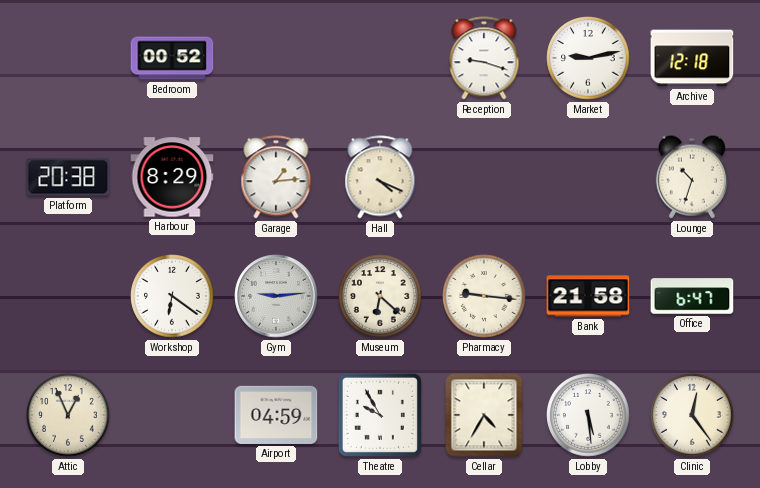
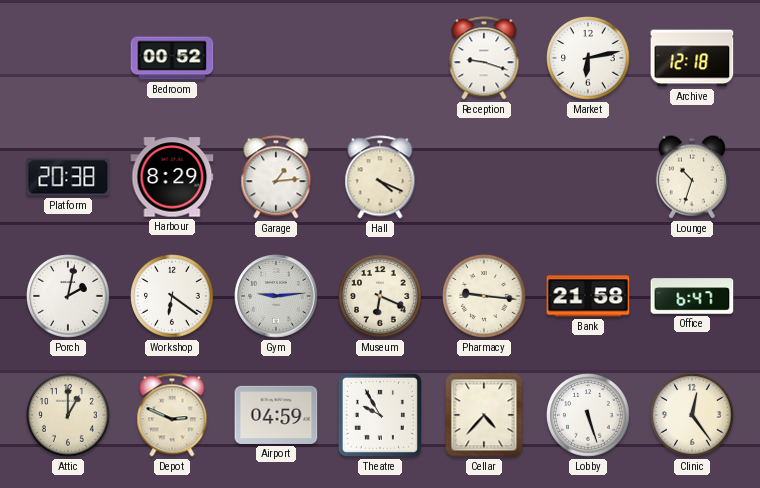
Market: 9:13 -> 6:13 (588, 58)
Porch: none -> 2:02 (68, 296)
Museum: 6:22 -> 6:19 (380, 296)
Attic: 12:56 -> 1:00 (68, 415)
Depot: none -> 2:49 (172, 415)
Cellar: 4:35 -> 4:37 (484, 415)
Lobby: 5:29 -> 5:27 (588, 415)
